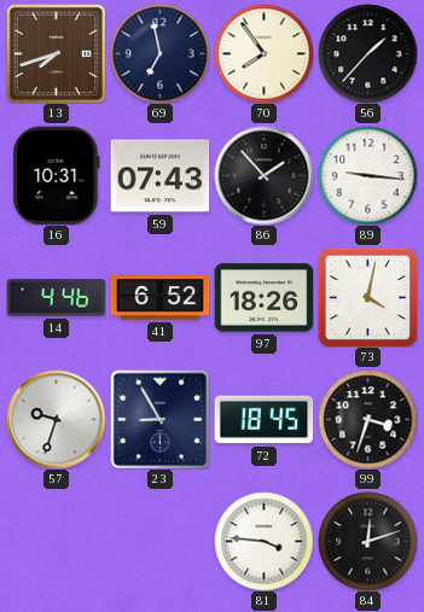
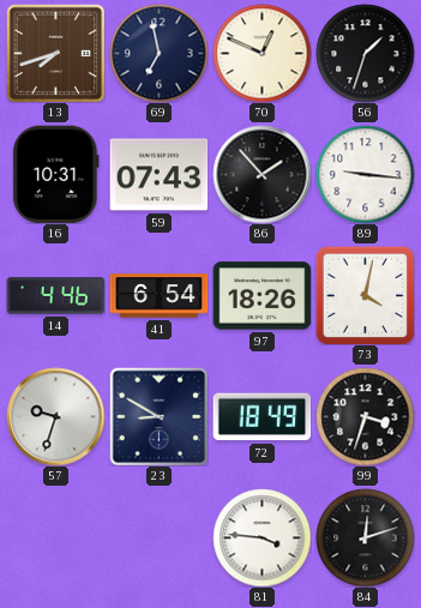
70: 7:54 -> 12:49 (261, 53)
56: 1:37 -> 1:33 (365, 53)
41: 6:52 -> 6:54 (158, 296)
23: 8:55 -> 8:50 (158, 416)
72: 18:45 -> 18:49 (261, 417)
